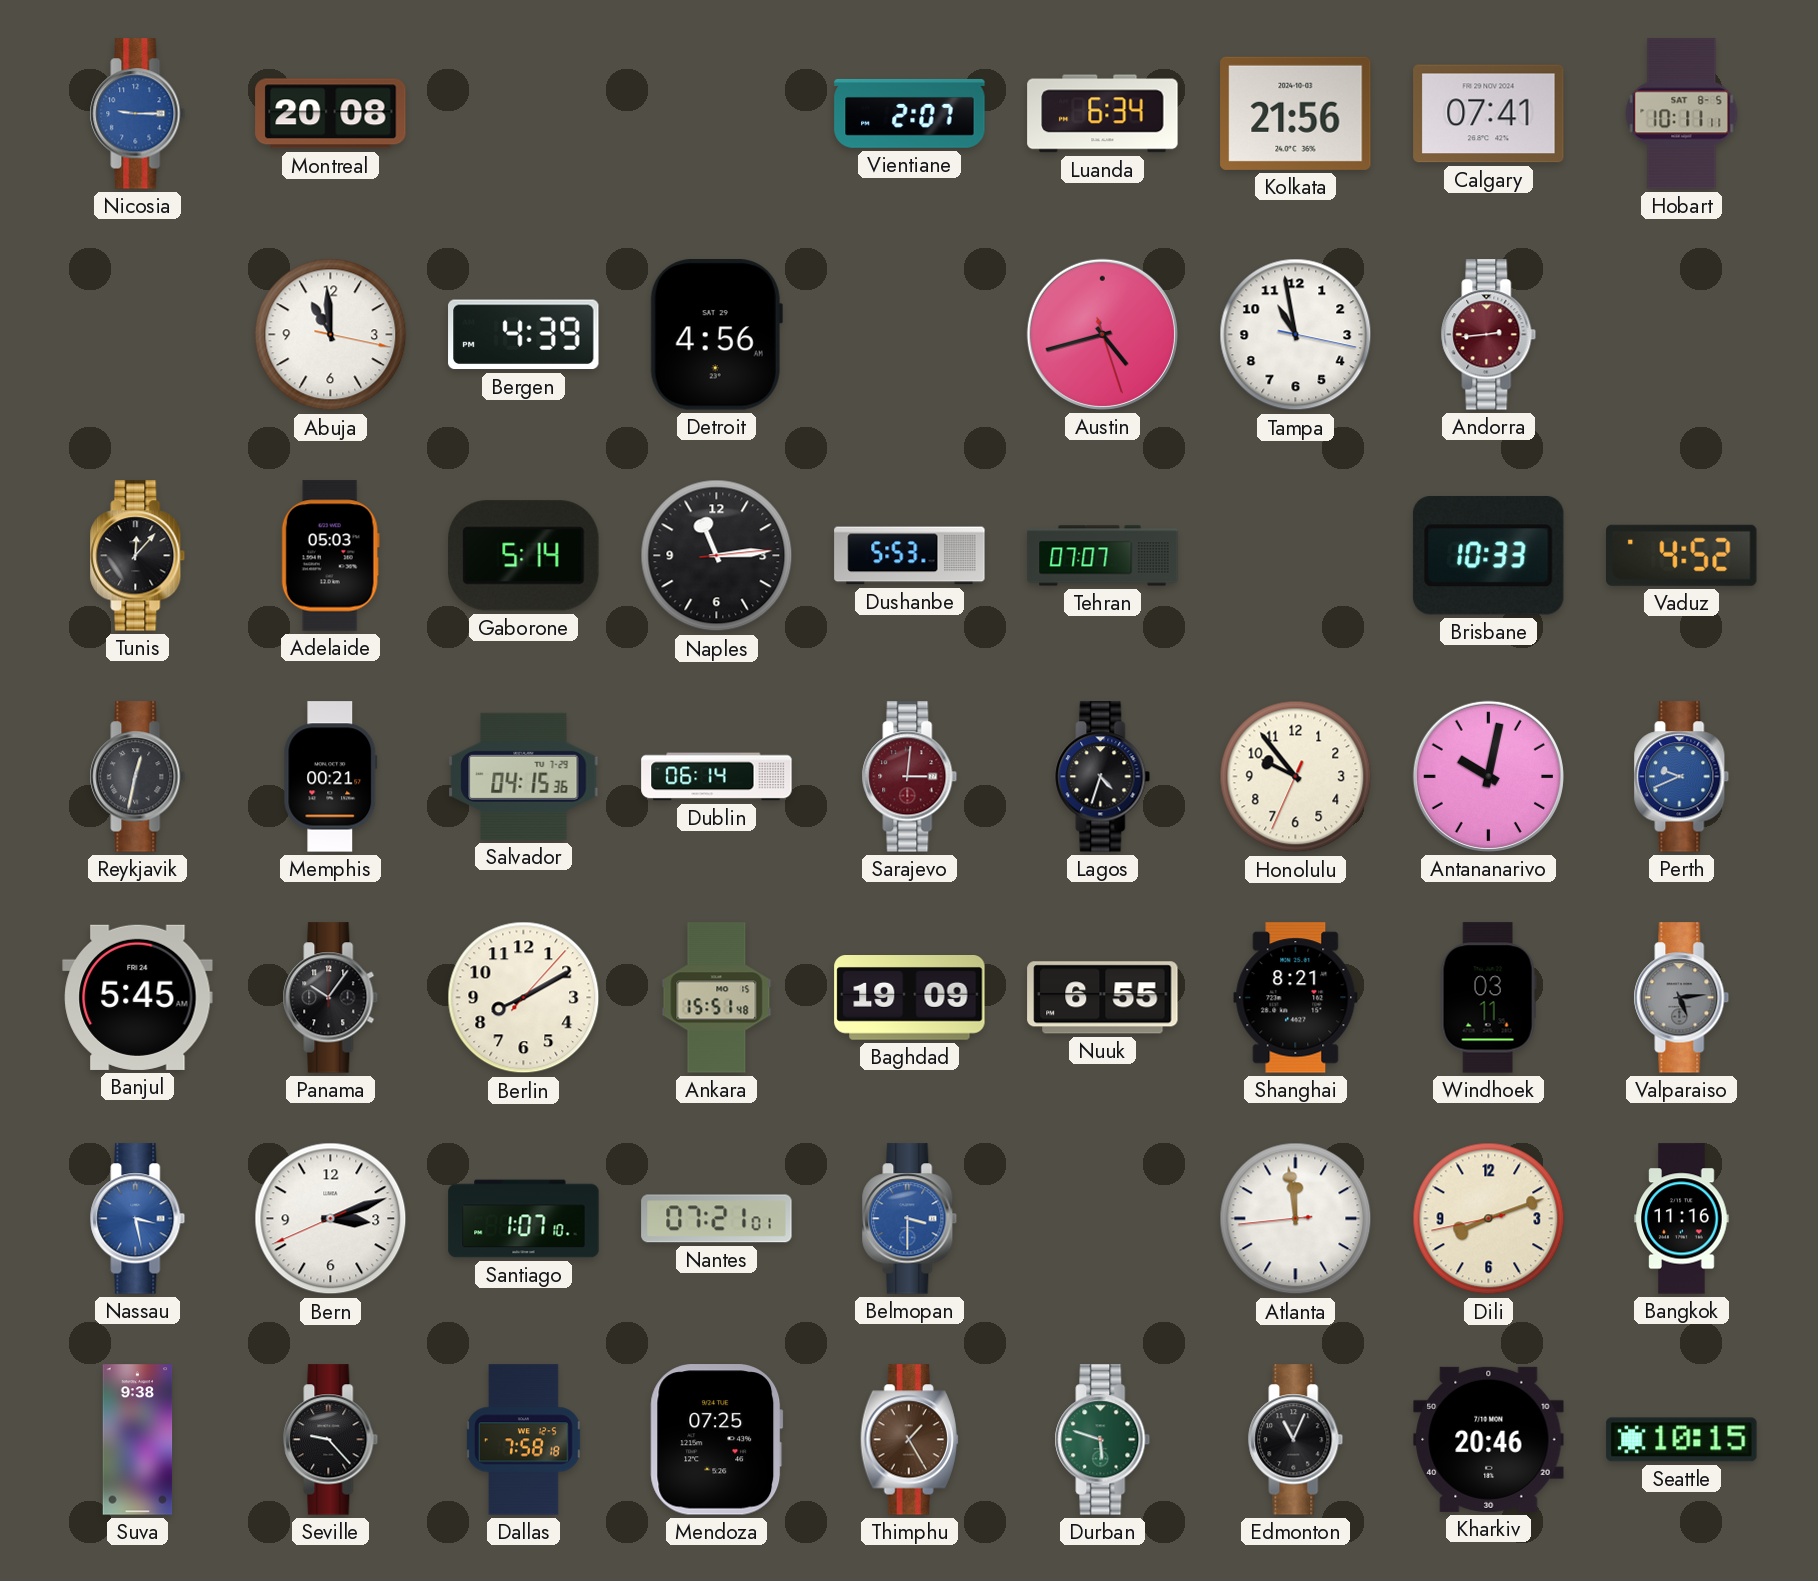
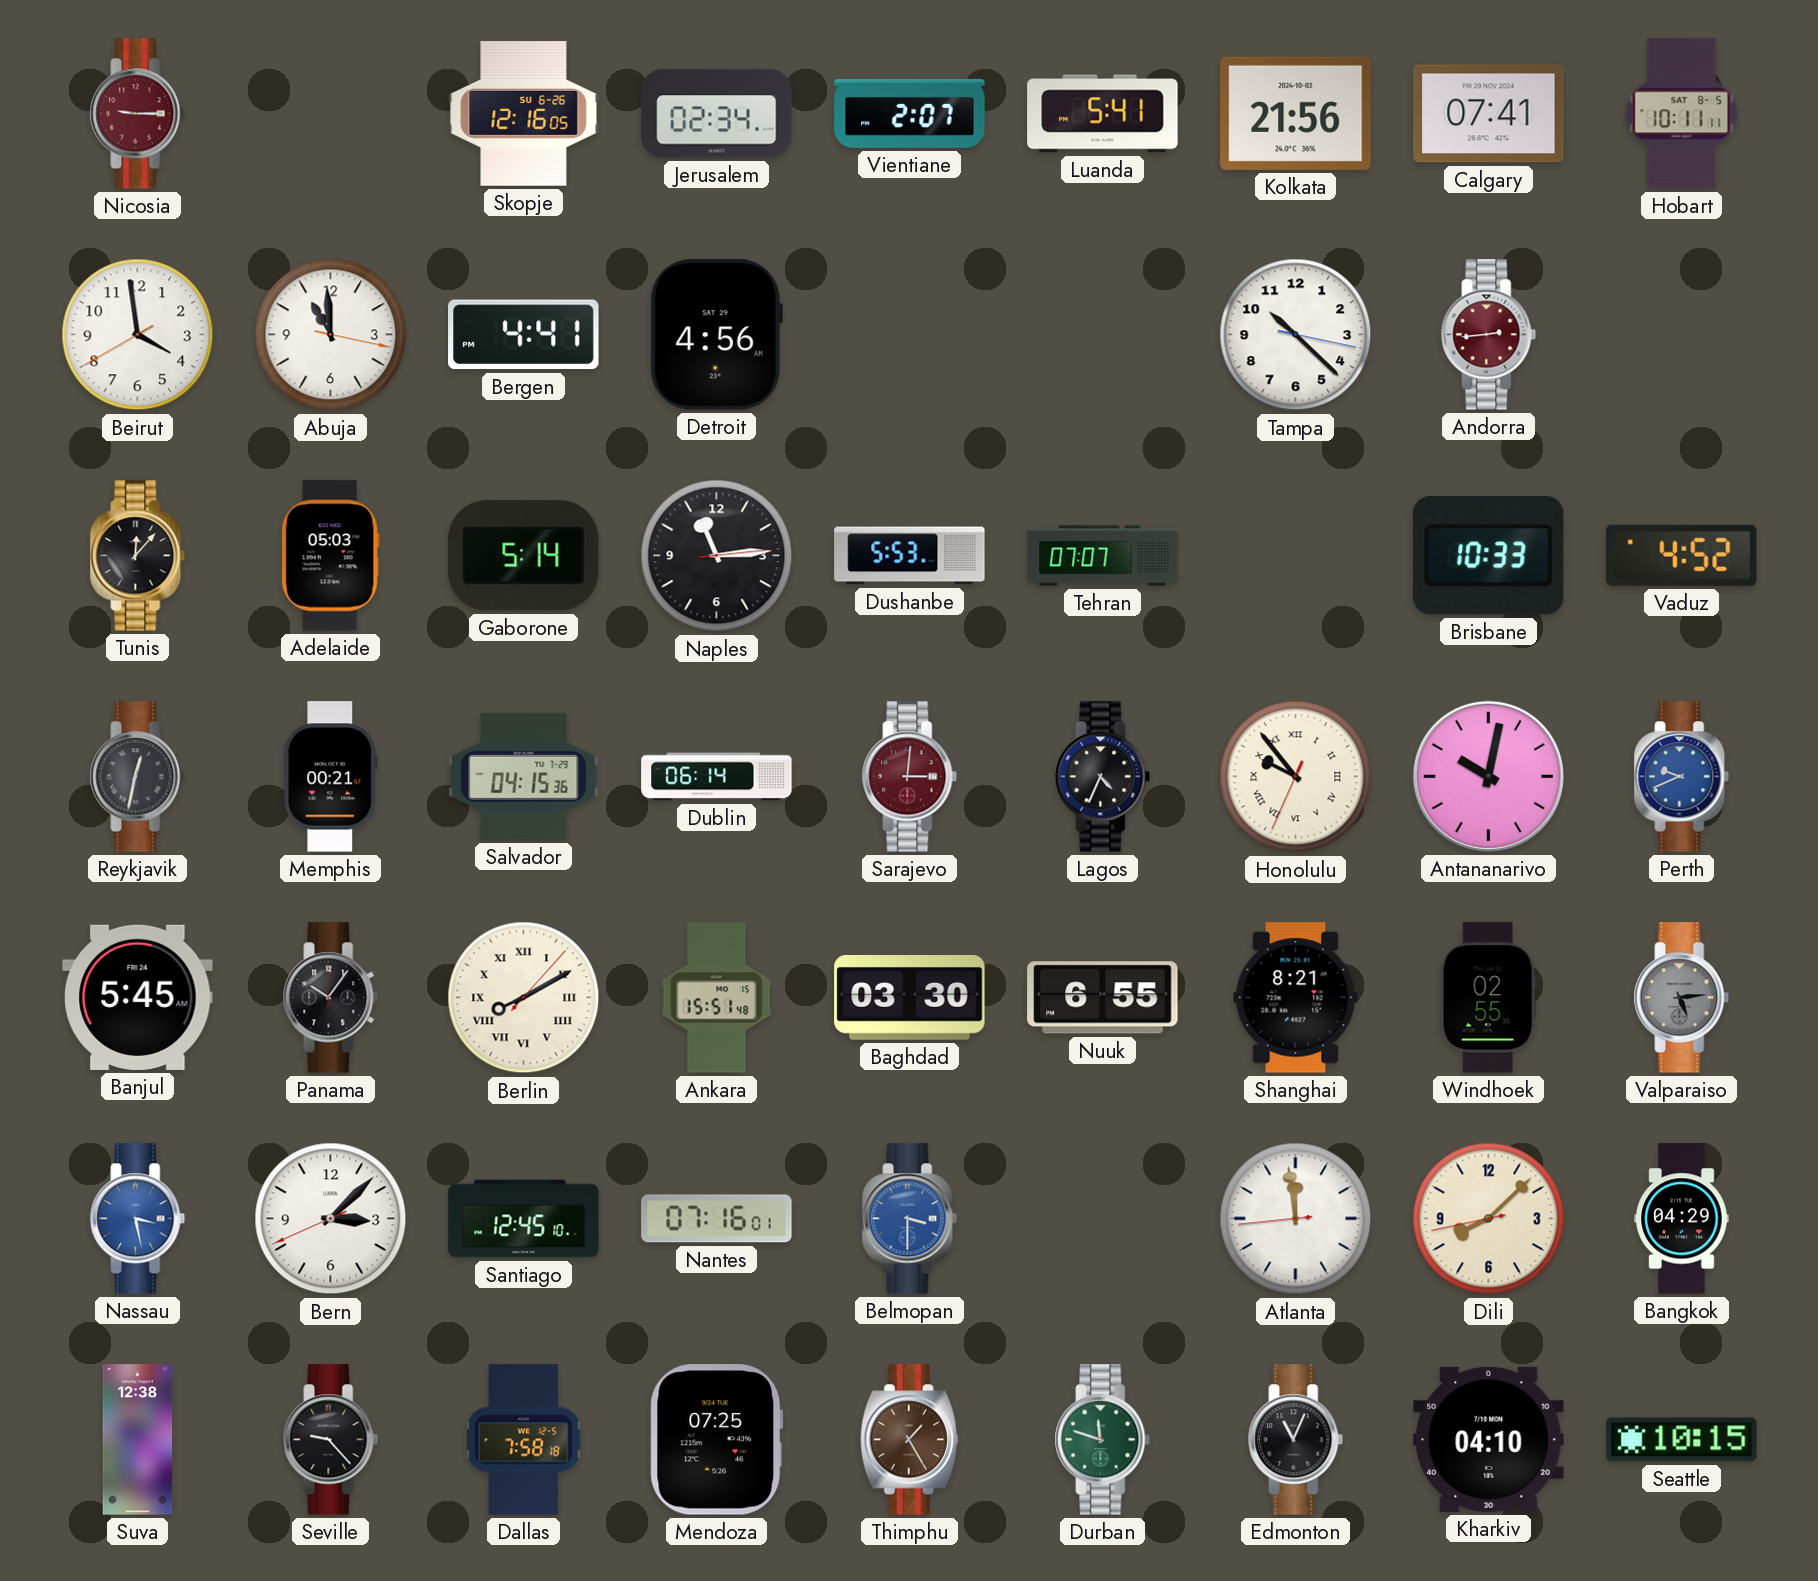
Nicosia dial: blue -> burgundy (138, 114)
Montreal: 20:08 -> none (331, 114)
Skopje: none -> 12:16 (524, 114)
Jerusalem: none -> 02:34 (717, 114)
Luanda: 6:34 -> 5:41 (1103, 114)
Beirut: none -> 3:58 (138, 335)
Bergen: 4:39 -> 4:41 (524, 335)
Austin: 4:42 -> none (1102, 334)
Tampa: 10:58 -> 10:22 (1296, 335)
Lagos: 4:33 -> 4:34 (1103, 777)
Honolulu numerals: Arabic -> Roman (1296, 777)
Berlin numerals: Arabic -> Roman (524, 998)
Baghdad: 19:09 -> 03:30 (910, 998)
Windhoek: 03:11 -> 02:55 (1488, 998)
Bern: 3:11 -> 3:07 (331, 1219)
Santiago: 1:07 -> 12:45 (524, 1219)
Nantes: 07:21 -> 07:16 (717, 1219)
Dili: 8:11 -> 8:07 (1489, 1219)
Bangkok: 11:16 -> 04:29 (1682, 1219)
Suva: 9:38 -> 12:38 (138, 1440)
Durban: 5:48 -> 11:48 (1103, 1440)
Kharkiv: 20:46 -> 04:10 (1489, 1439)
